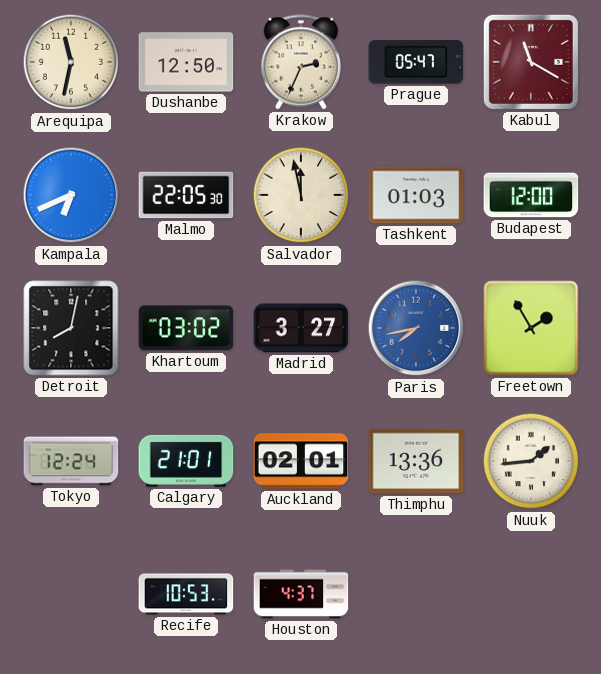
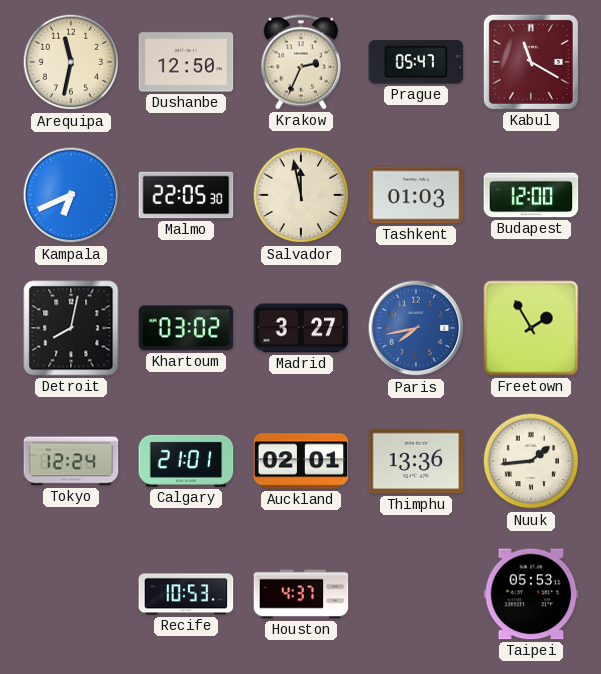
Taipei: none -> 05:53 (531, 594)
